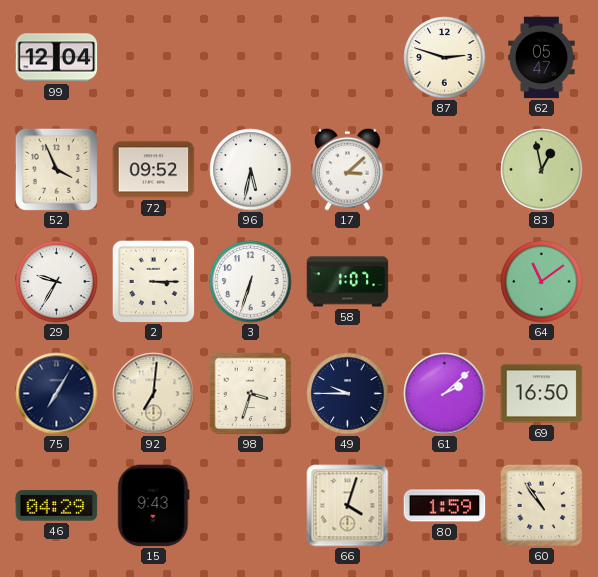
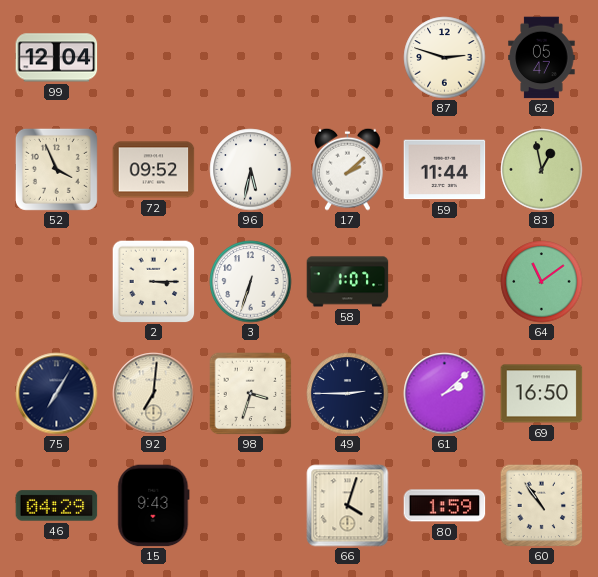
17: 3:08 -> 2:08 (348, 169)
59: none -> 11:44 (445, 170)
29: 9:35 -> none (57, 282)
49: 9:45 -> 2:45 (348, 394)
